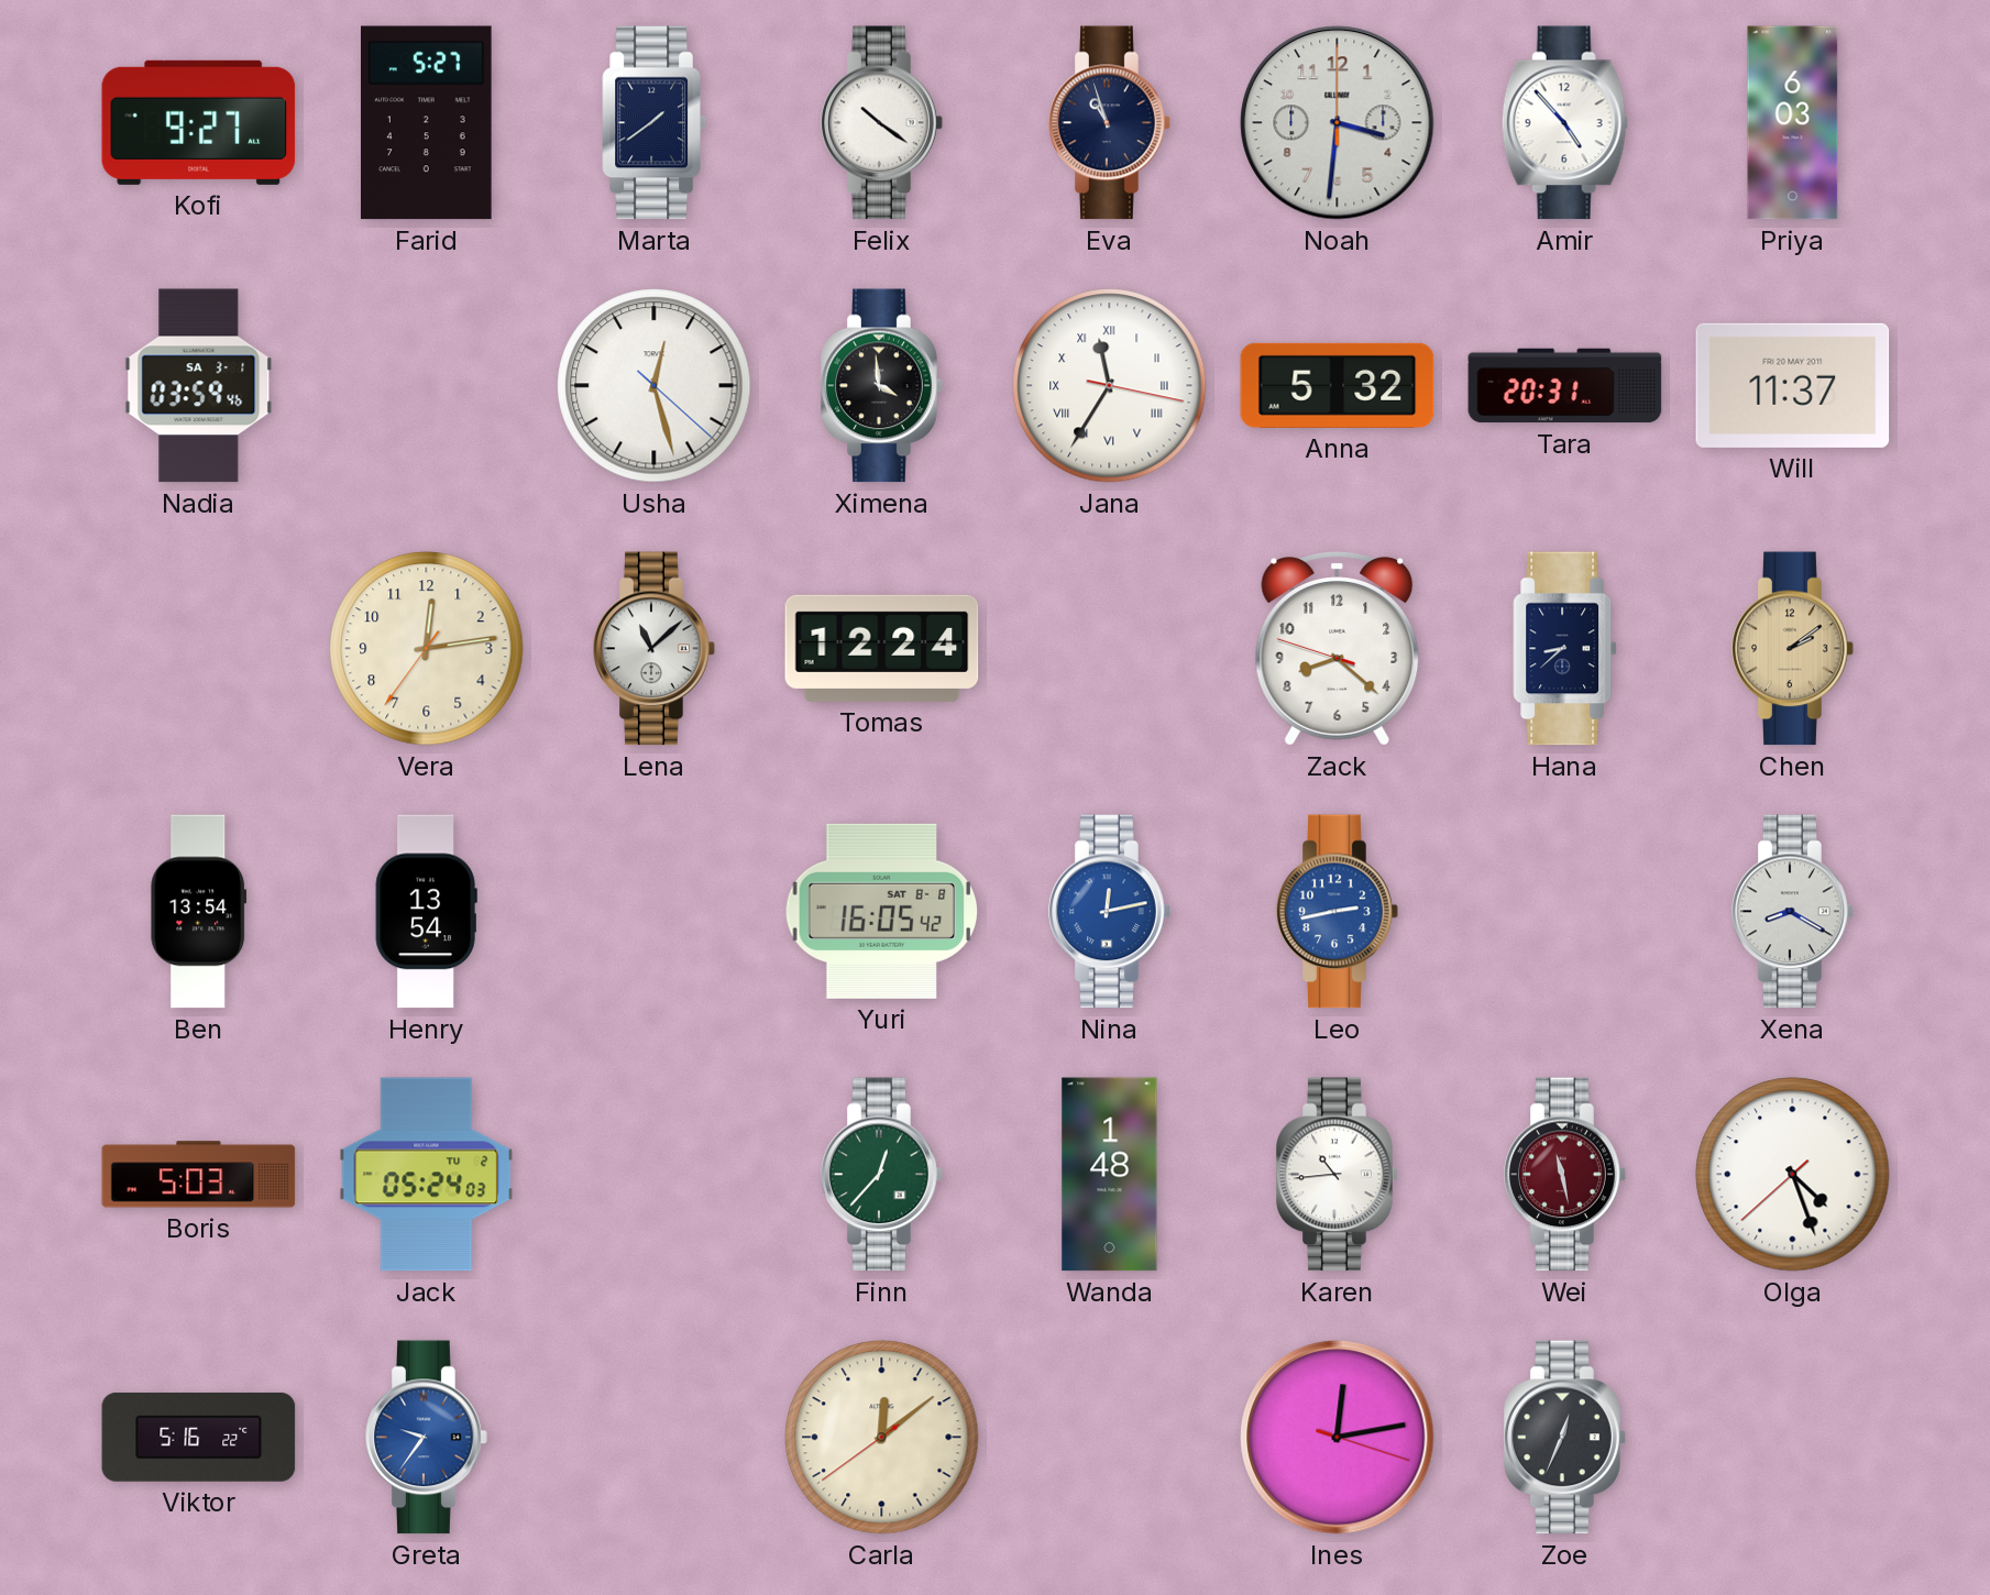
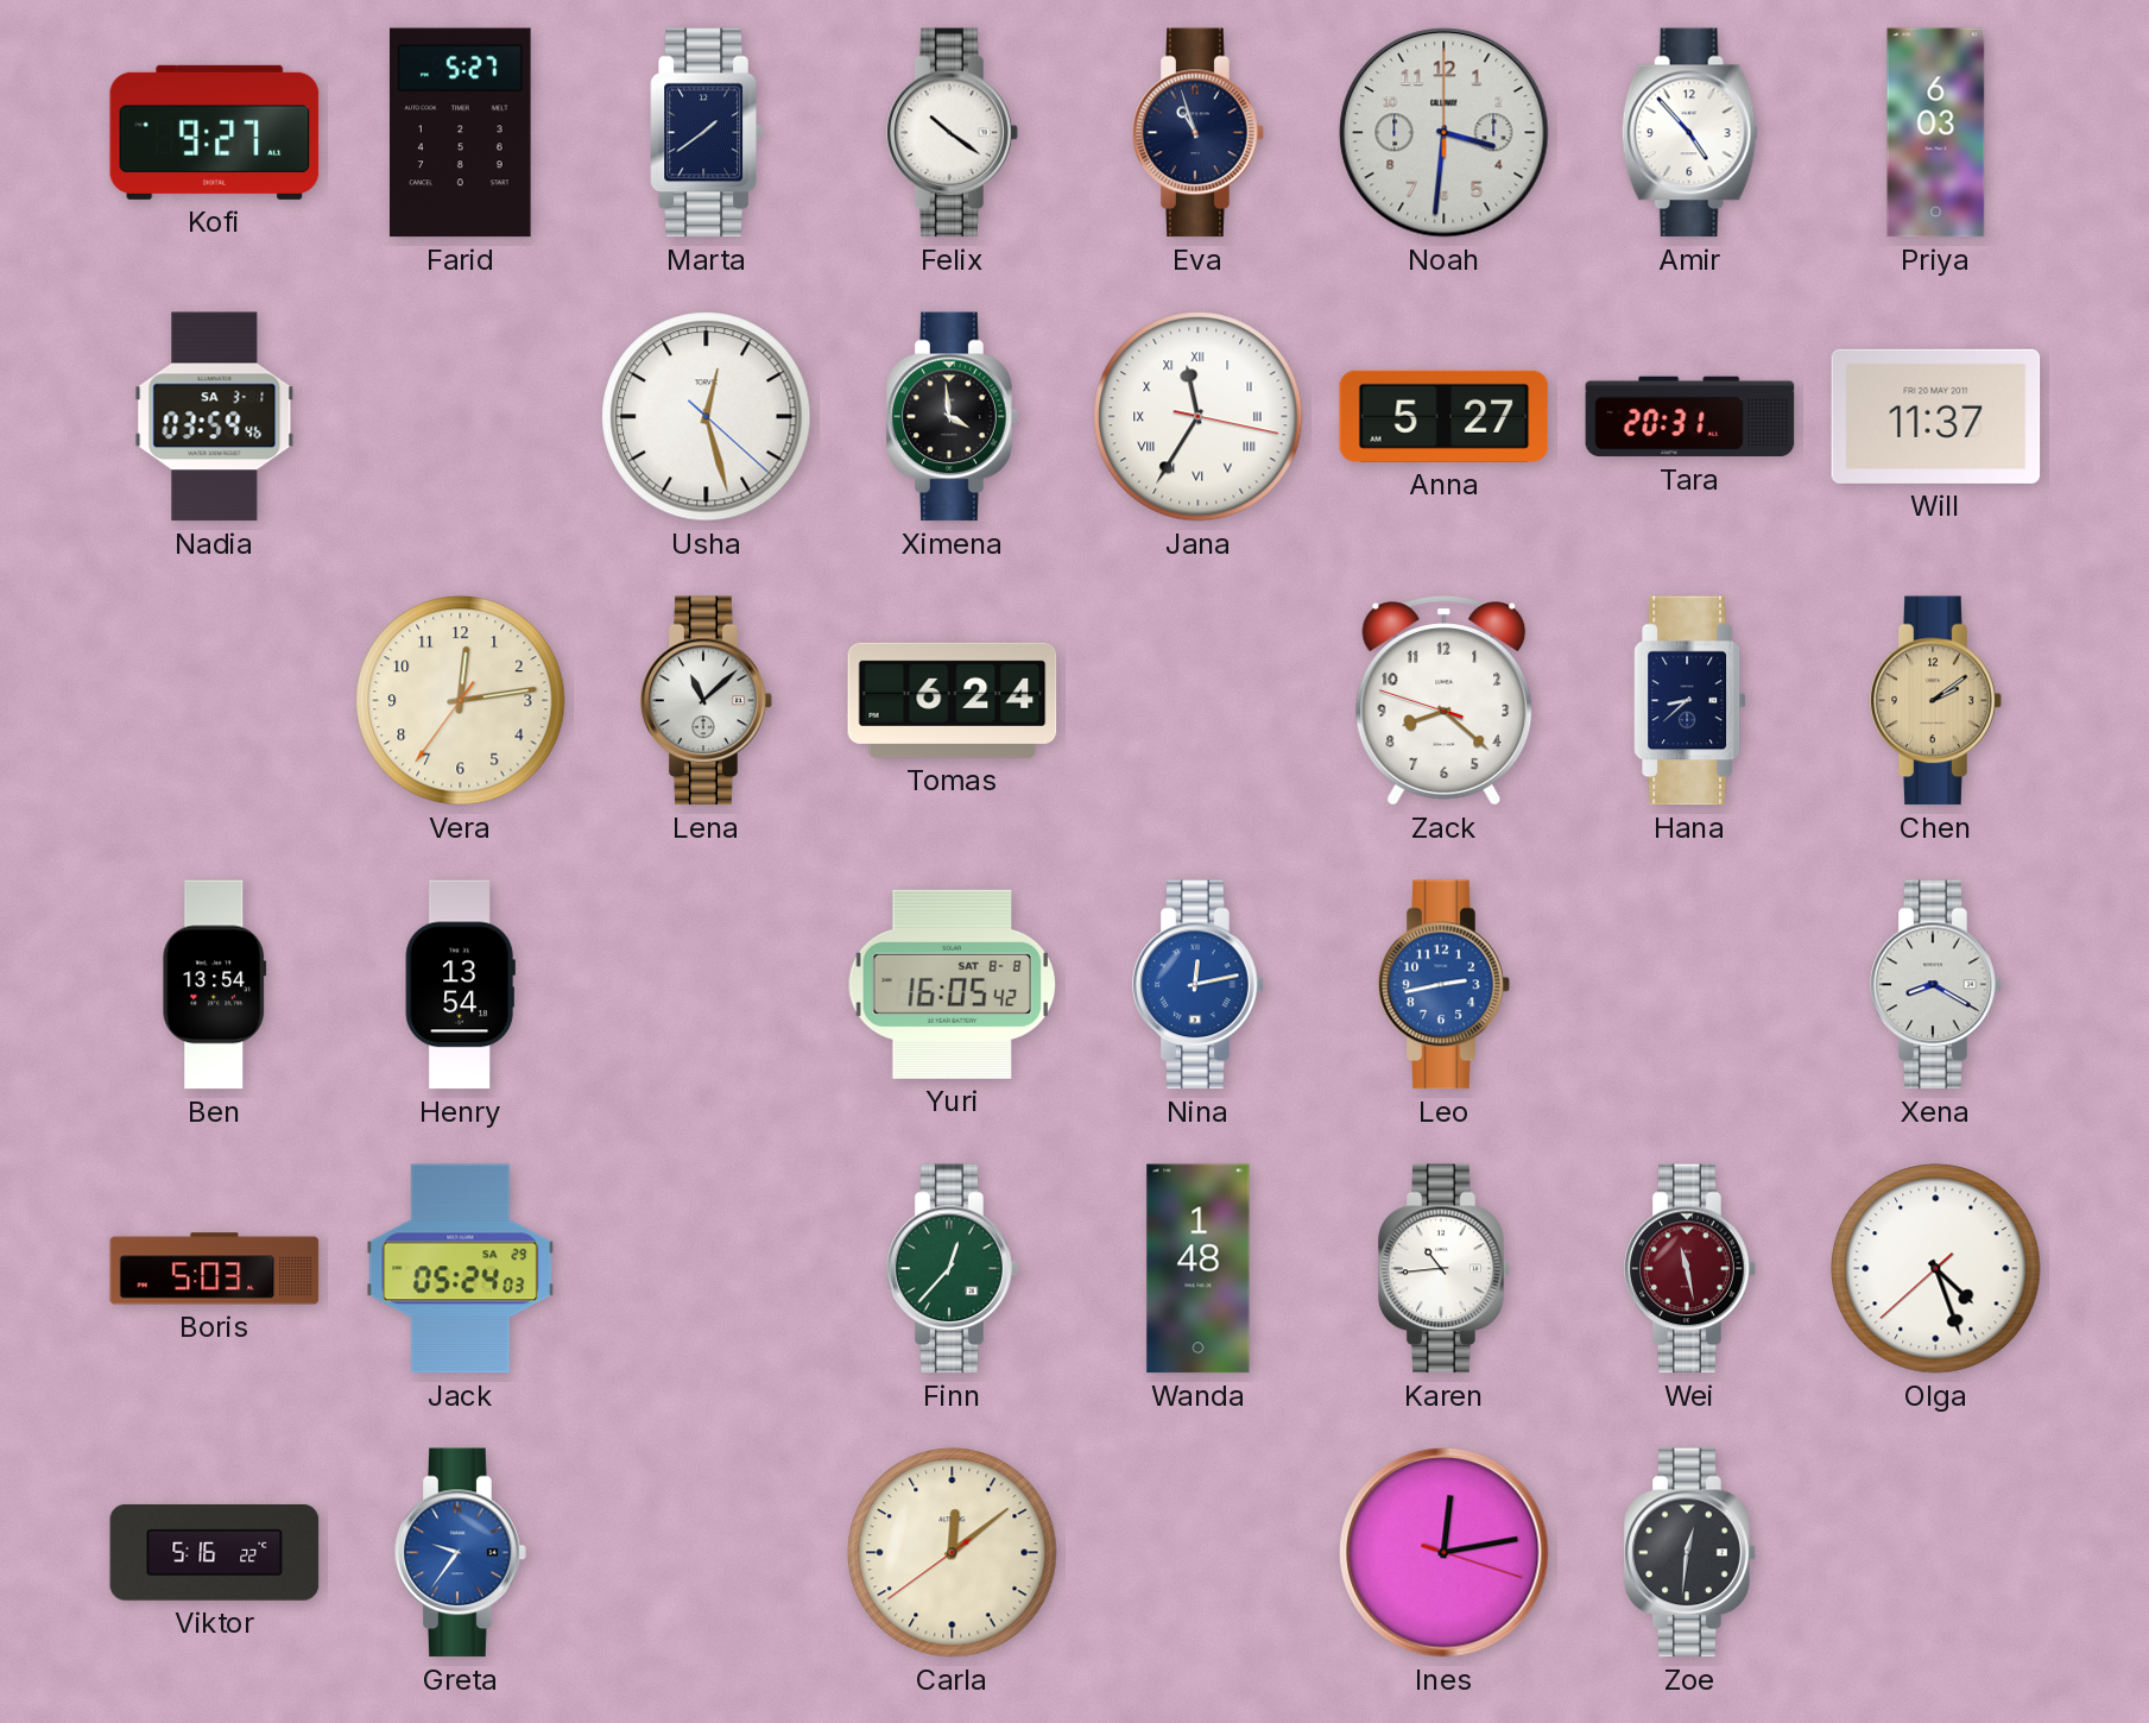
Anna: 5:32 -> 5:27 (1445, 416)
Tomas: 12:24 -> 6:24 (953, 700)
Jack date: TU 2 -> SA 29 (461, 1269)
Zoe: 12:34 -> 12:31 (1690, 1553)
